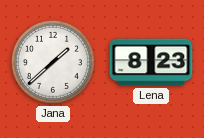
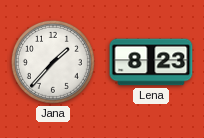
Jana: 1:38 -> 1:37 (53, 62)
